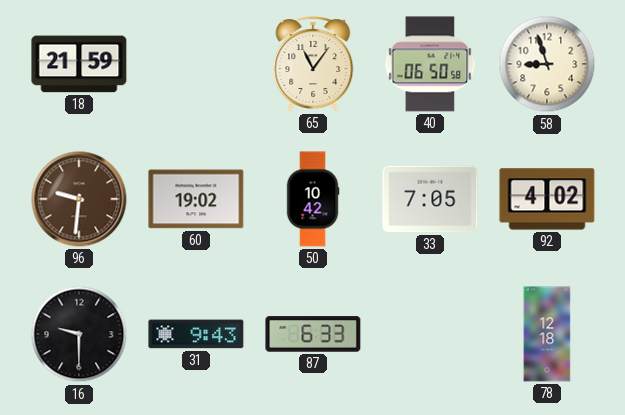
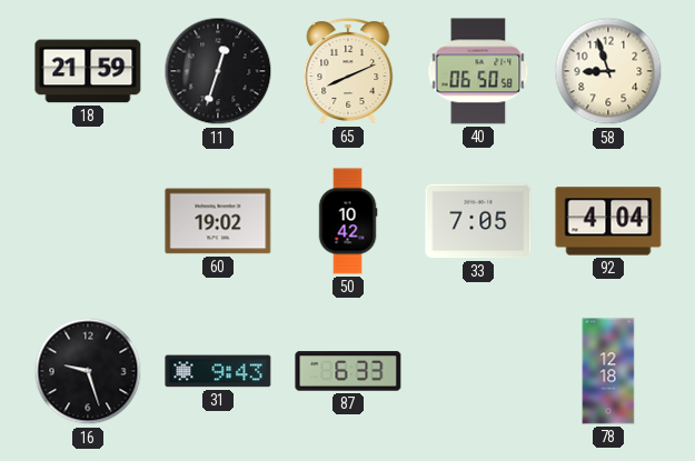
11: none -> 12:33 (218, 71)
65: 11:06 -> 8:11 (348, 71)
96: 9:31 -> none (79, 199)
92: 4:02 -> 4:04 (608, 221)
16: 9:30 -> 9:27 (88, 371)
